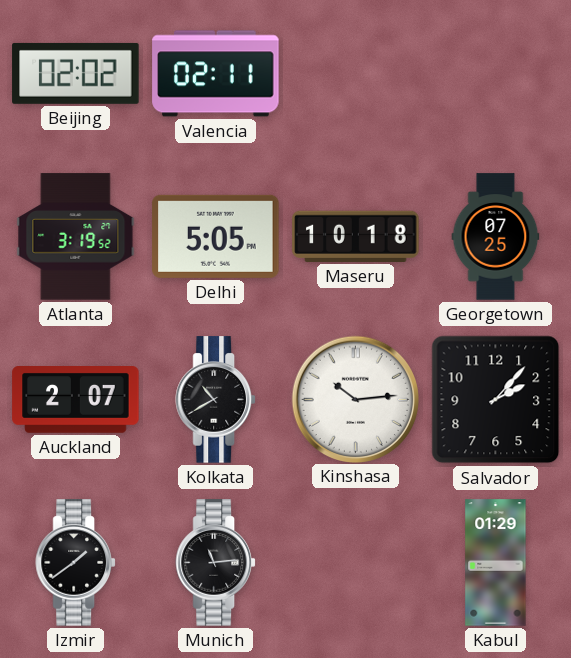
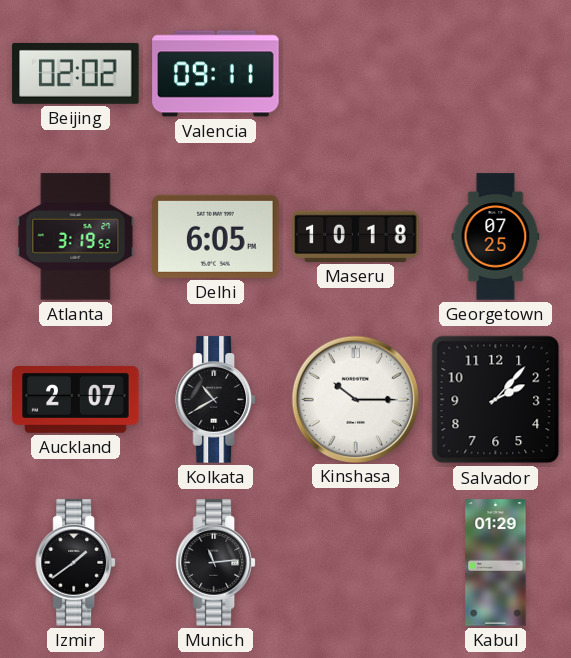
Valencia: 02:11 -> 09:11 (216, 74)
Delhi: 5:05 -> 6:05 (216, 236)
Kinshasa: 10:14 -> 10:15 (355, 399)
